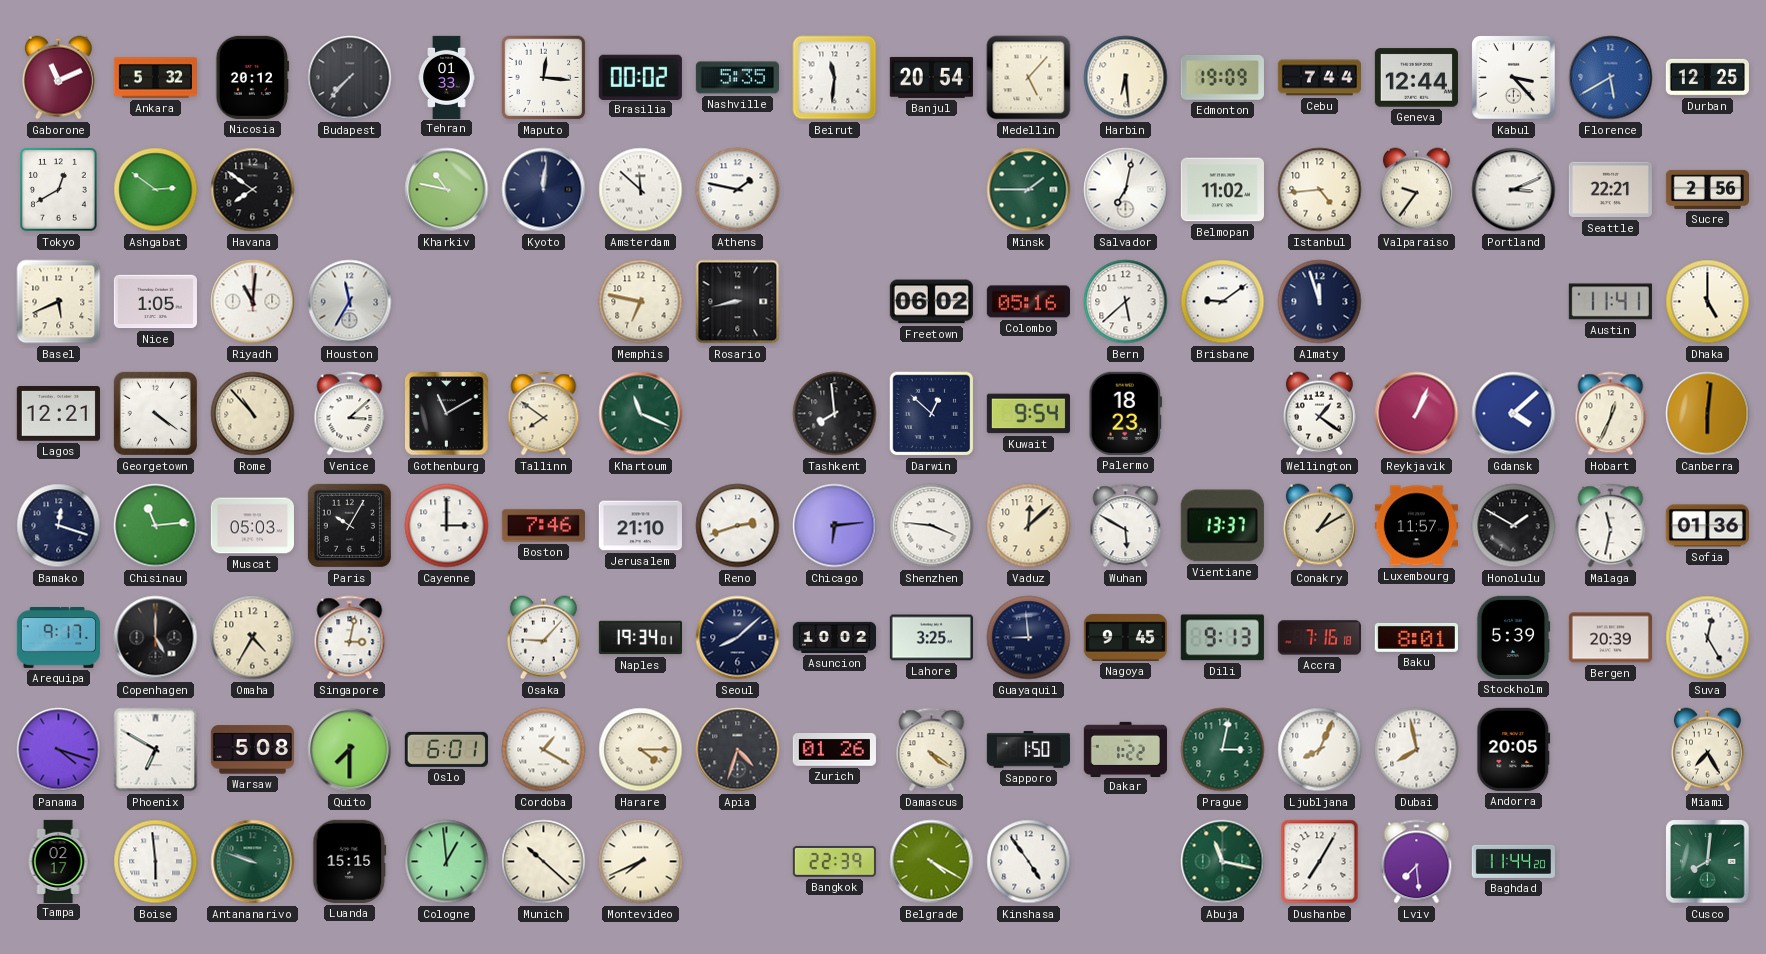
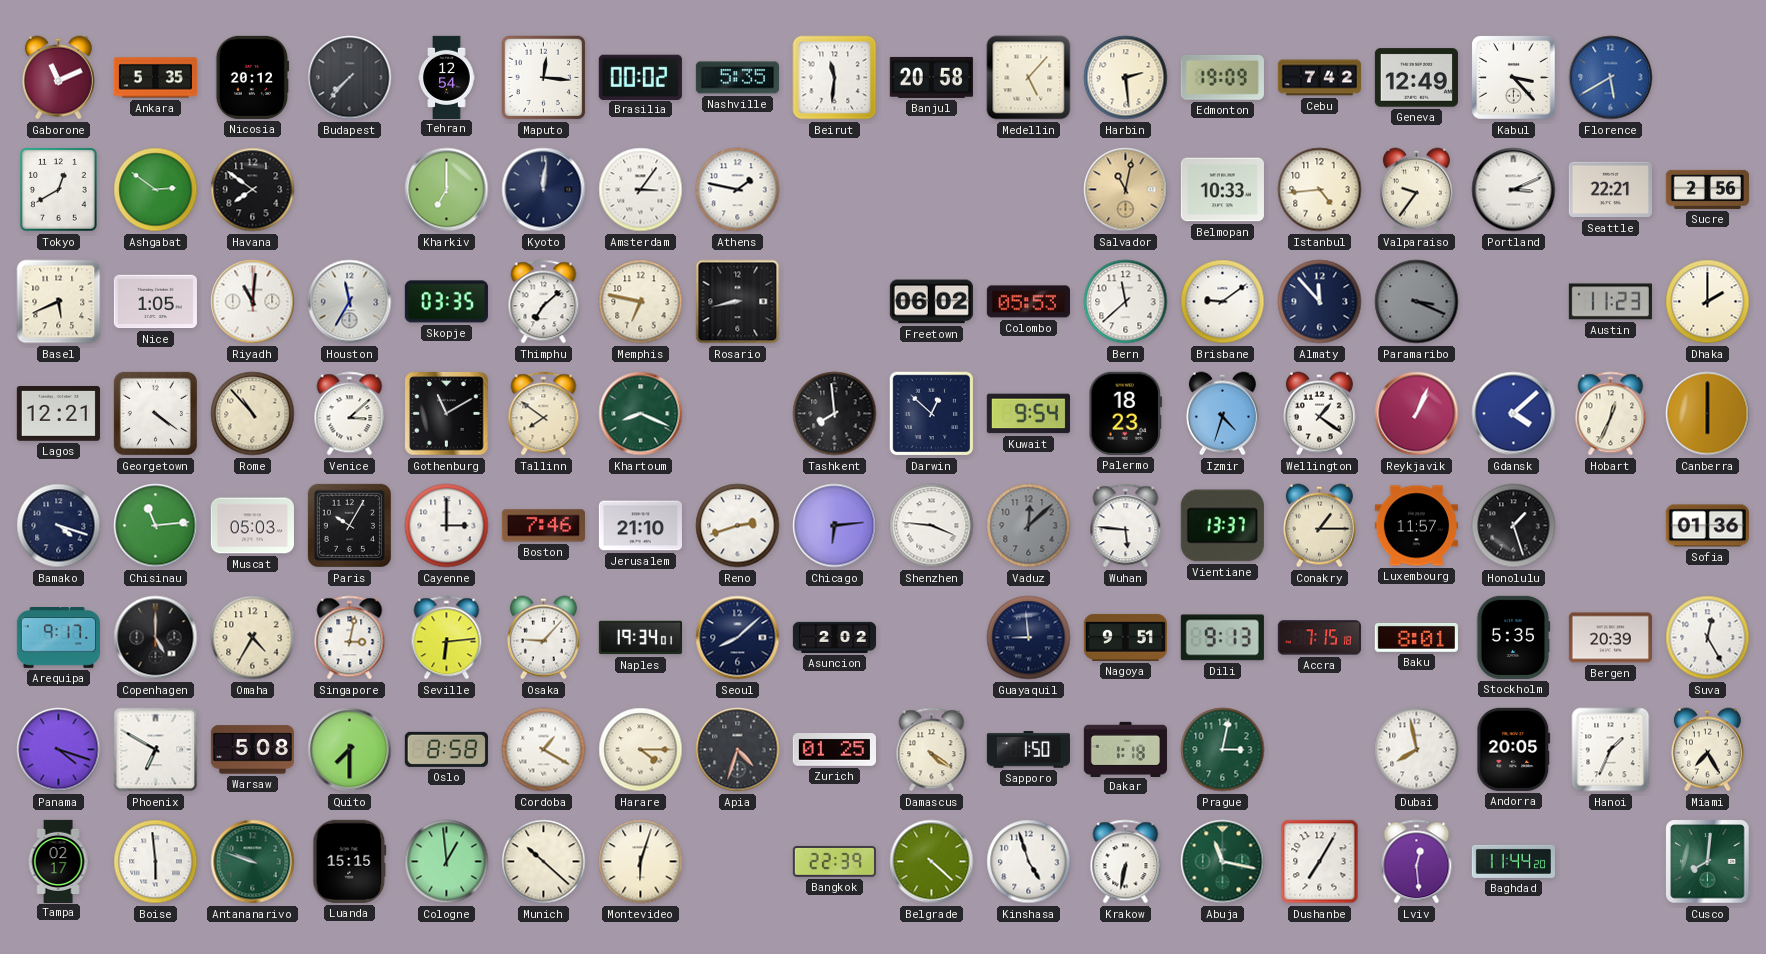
Ankara: 5:32 -> 5:35 (155, 78)
Tehran: 01:33 -> 12:54 (447, 77)
Banjul: 20:54 -> 20:58 (931, 77)
Harbin: 6:29 -> 2:29 (1126, 78)
Cebu: 7:44 -> 7:42 (1319, 78)
Geneva: 12:44 -> 12:49 (1416, 78)
Durban: 12:25 -> none (1707, 77)
Kharkiv: 10:47 -> 7:00 (447, 190)
Amsterdam: 11:52 -> 3:06 (641, 190)
Minsk: 1:45 -> none (1029, 190)
Salvador: 7:02 -> 11:02 (1126, 190)
Salvador dial: white -> champagne (1126, 190)
Belmopan: 11:02 -> 10:33 (1222, 190)
Skopje: none -> 03:35 (446, 302)
Thimphu: none -> 7:08 (544, 302)
Colombo: 05:16 -> 05:53 (1028, 302)
Bern: 5:38 -> 11:38 (1126, 302)
Almaty: 11:57 -> 11:53 (1320, 302)
Paramaribo: none -> 3:19 (1417, 302)
Austin: 11:41 -> 11:23 (1610, 302)
Dhaka: 5:00 -> 2:00 (1708, 302)
Khartoum: 11:19 -> 8:19 (641, 414)
Izmir: none -> 4:33 (1222, 414)
Canberra: 6:01 -> 6:00 (1708, 414)
Bamako: 12:18 -> 4:18 (59, 526)
Vaduz dial: cream -> grey (1029, 526)
Wuhan: 5:50 -> 5:46 (1126, 526)
Conakry: 1:10 -> 1:15 (1319, 526)
Honolulu: 1:50 -> 1:27 (1514, 526)
Malaga: 11:32 -> none (1611, 526)
Seville: none -> 6:14 (447, 638)
Asuncion: 10:02 -> 2:02 (834, 637)
Lahore: 3:25 -> none (931, 638)
Nagoya: 9:45 -> 9:51 (1125, 637)
Accra: 7:16 -> 7:15 (1319, 638)
Stockholm: 5:39 -> 5:35 (1513, 637)
Oslo: 6:01 -> 8:58 (446, 749)
Zurich: 01:26 -> 01:25 (834, 750)
Dakar: 1:22 -> 1:18 (1125, 749)
Ljubljana: 8:04 -> none (1320, 750)
Hanoi: none -> 1:34 (1611, 750)
Montevideo: 7:41 -> 6:03 (641, 862)
Belgrade: 4:20 -> 4:22 (932, 862)
Kinshasa: 4:54 -> 4:57 (1029, 862)
Krakow: none -> 6:32 (1126, 862)
Lviv: 7:29 -> 12:29 (1417, 862)
